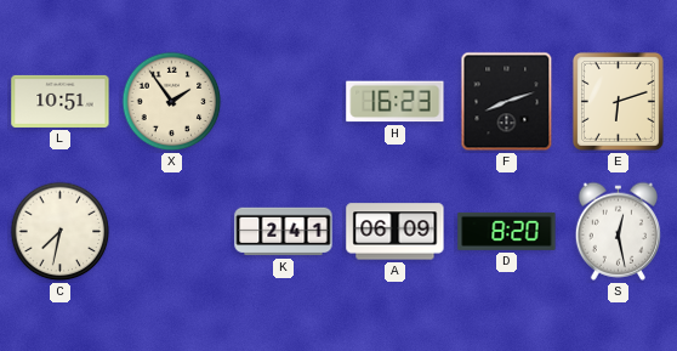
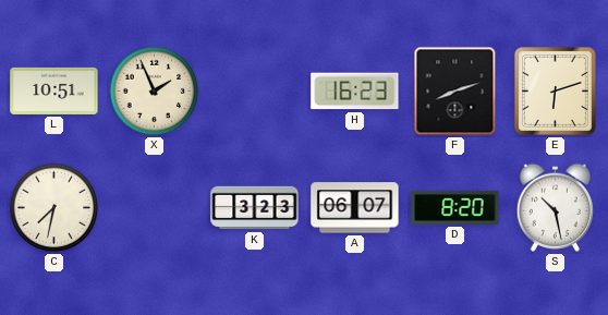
X: 1:54 -> 1:56 (155, 92)
K: 2:41 -> 3:23 (255, 208)
A: 06:09 -> 06:07 (355, 208)
S: 12:28 -> 10:28 (555, 207)
